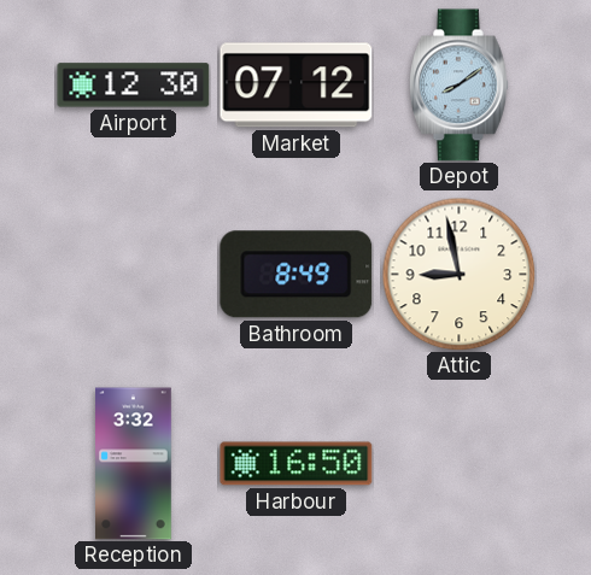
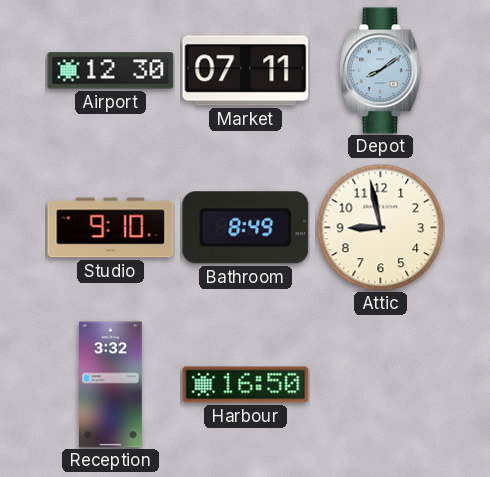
Market: 07:12 -> 07:11 (246, 71)
Studio: none -> 9:10 (111, 228)
